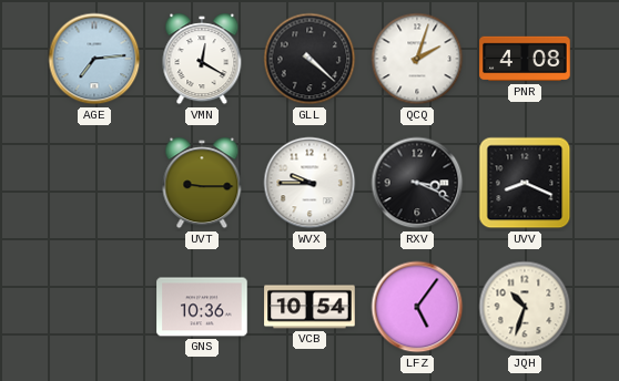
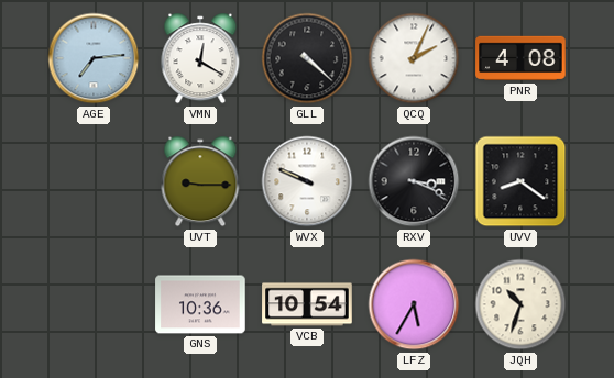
QCQ: 2:03 -> 2:04 (414, 58)
WVX: 9:45 -> 9:49 (307, 181)
UVV: 8:19 -> 8:21 (520, 181)
LFZ: 5:06 -> 5:35 (414, 304)
